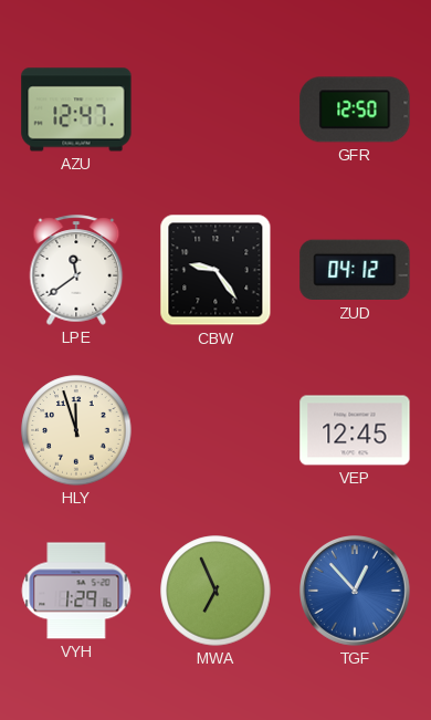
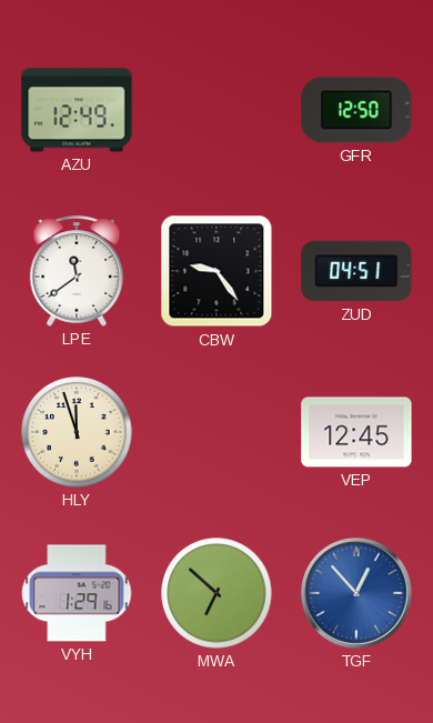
AZU: 12:47 -> 12:49 (77, 110)
ZUD: 04:12 -> 04:51 (356, 271)
MWA: 6:56 -> 6:52 (216, 593)
